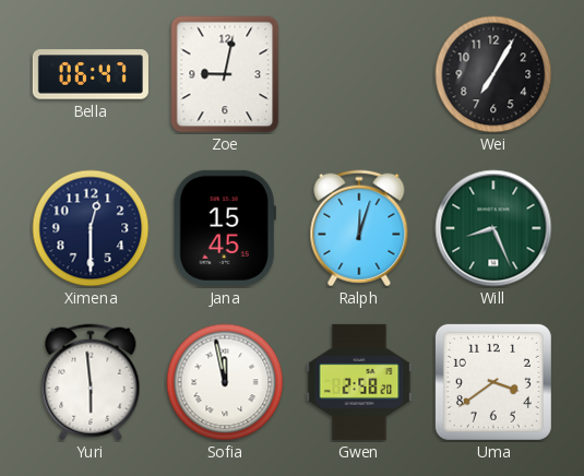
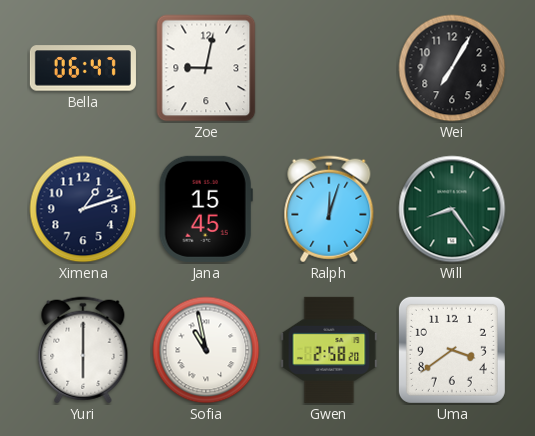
Ximena: 12:30 -> 1:12 (83, 209)
Will: 8:26 -> 8:24 (452, 209)
Yuri: 5:59 -> 6:00 (83, 350)
Sofia: 11:58 -> 10:58 (206, 350)
